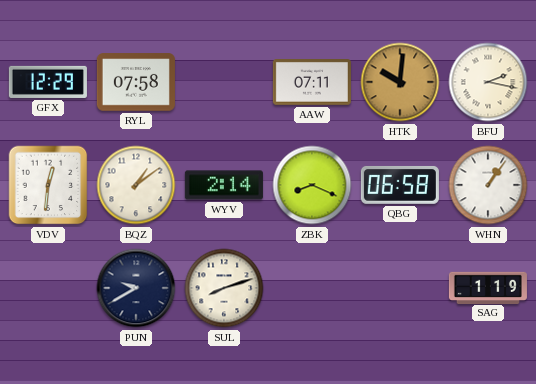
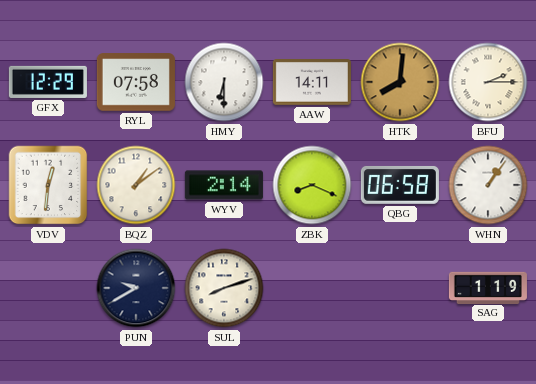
HMY: none -> 6:30 (224, 82)
AAW: 07:11 -> 14:11 (312, 83)
HTK: 10:01 -> 8:01 (400, 82)
BFU: 2:17 -> 2:15 (488, 82)
